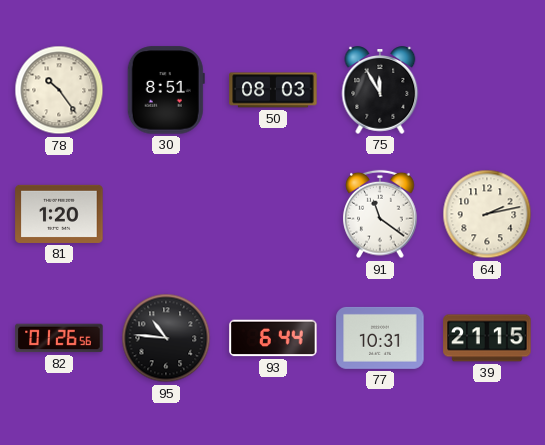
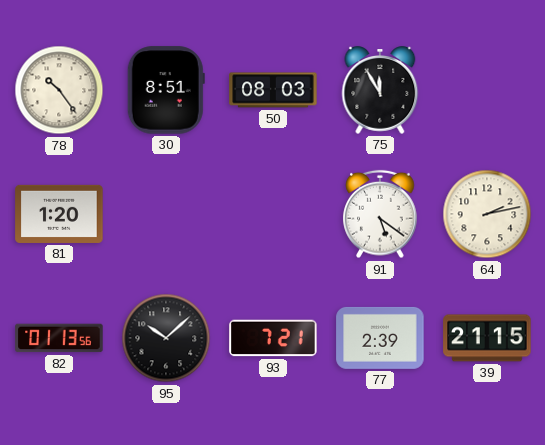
91: 11:21 -> 5:21 (380, 214)
82: 01:26 -> 01:13 (59, 338)
95: 10:46 -> 10:08 (166, 338)
93: 6:44 -> 7:21 (273, 338)
77: 10:31 -> 2:39 (380, 338)
